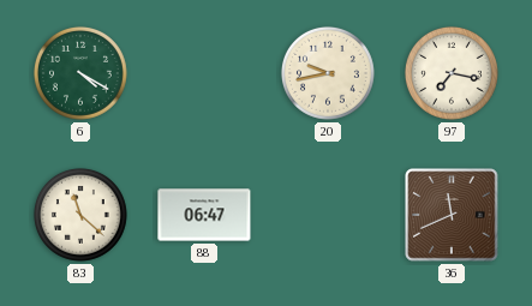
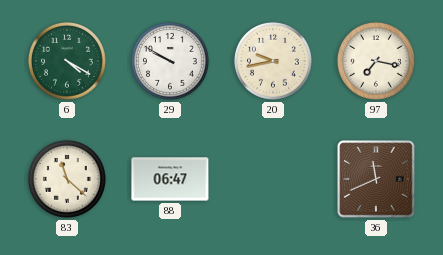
29: none -> 9:50 (170, 61)
